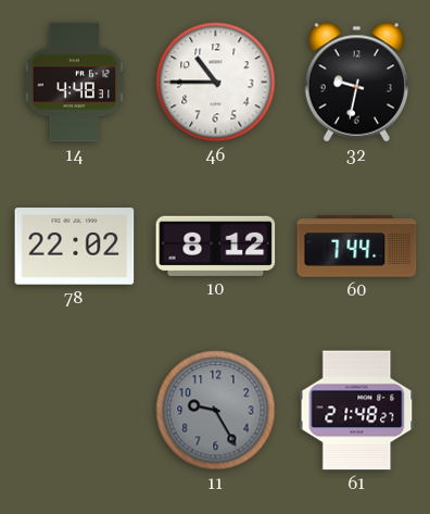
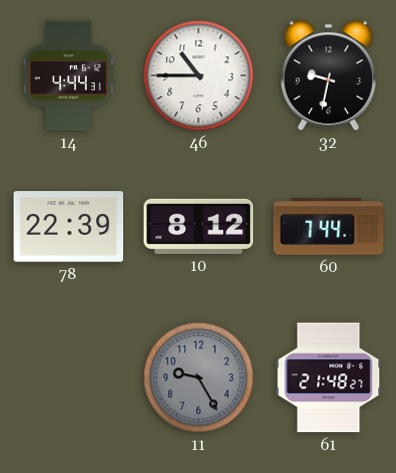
14: 4:48 -> 4:44 (68, 76)
78: 22:02 -> 22:39 (69, 227)
